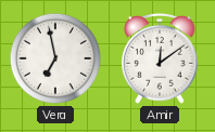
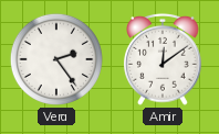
Vera: 6:58 -> 2:24 (56, 59)
